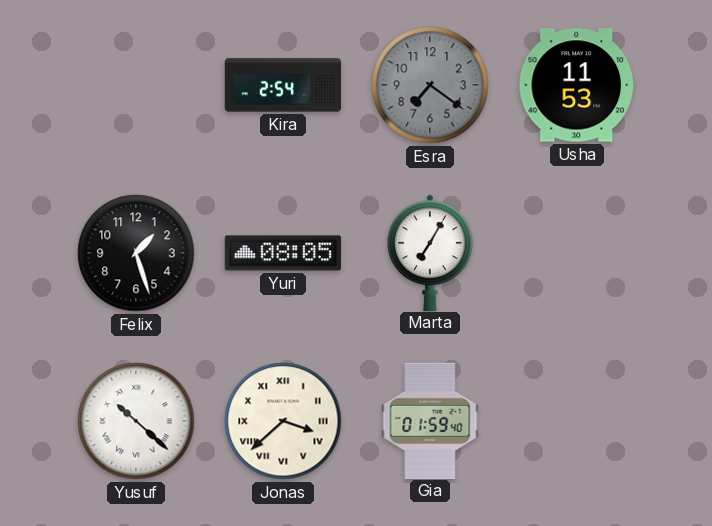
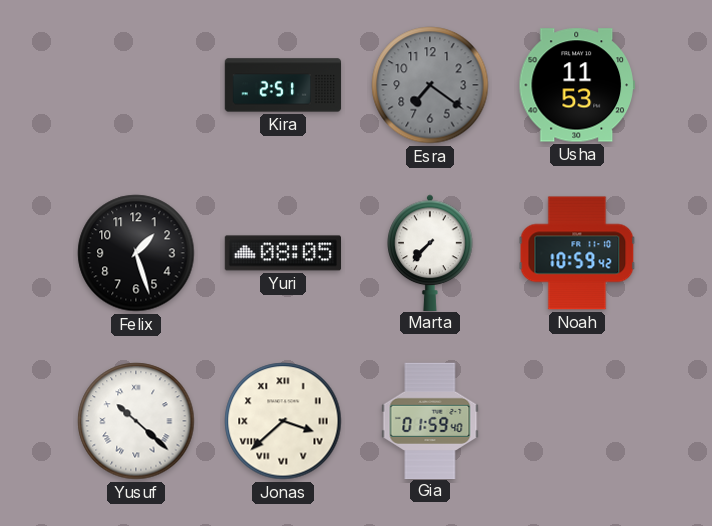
Kira: 2:54 -> 2:51 (283, 85)
Marta: 7:05 -> 7:37 (430, 252)
Noah: none -> 10:59 (577, 253)
